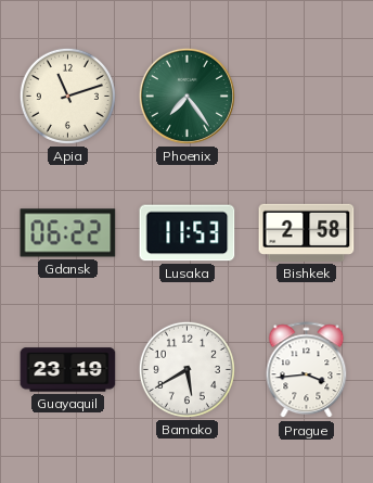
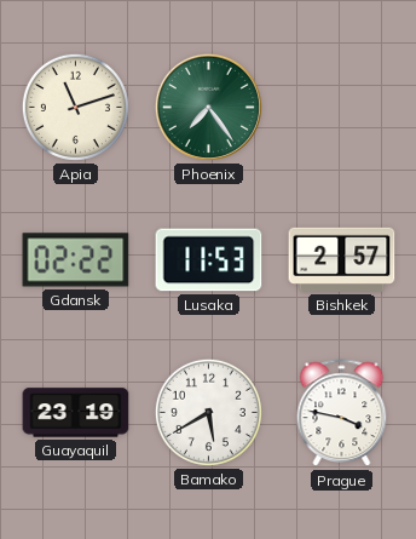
Gdansk: 06:22 -> 02:22 (76, 260)
Bishkek: 2:58 -> 2:57 (342, 259)
Prague: 3:44 -> 3:47 (342, 413)
